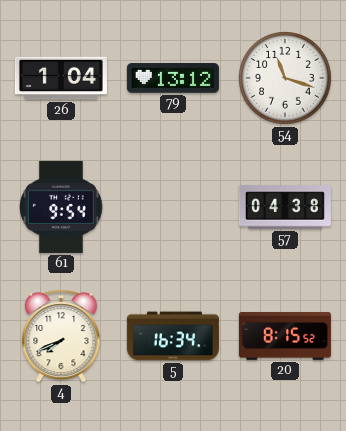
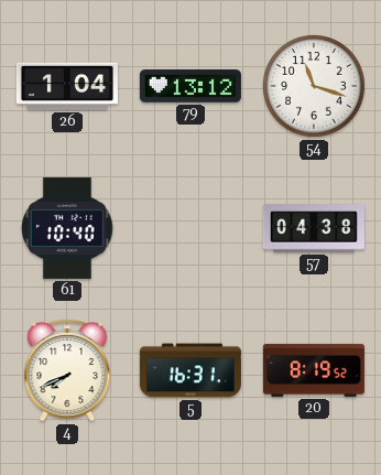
61: 9:54 -> 10:40 (68, 228)
5: 16:34 -> 16:31 (190, 370)
20: 8:15 -> 8:19 (314, 370)
